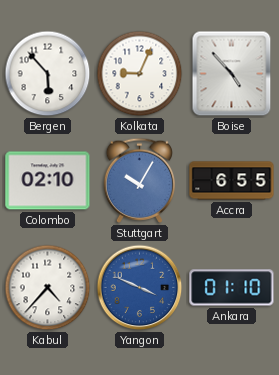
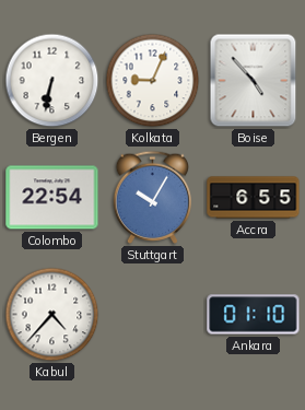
Bergen: 5:53 -> 6:32 (52, 81)
Colombo: 02:10 -> 22:54 (52, 198)
Yangon: 3:49 -> none (140, 288)
